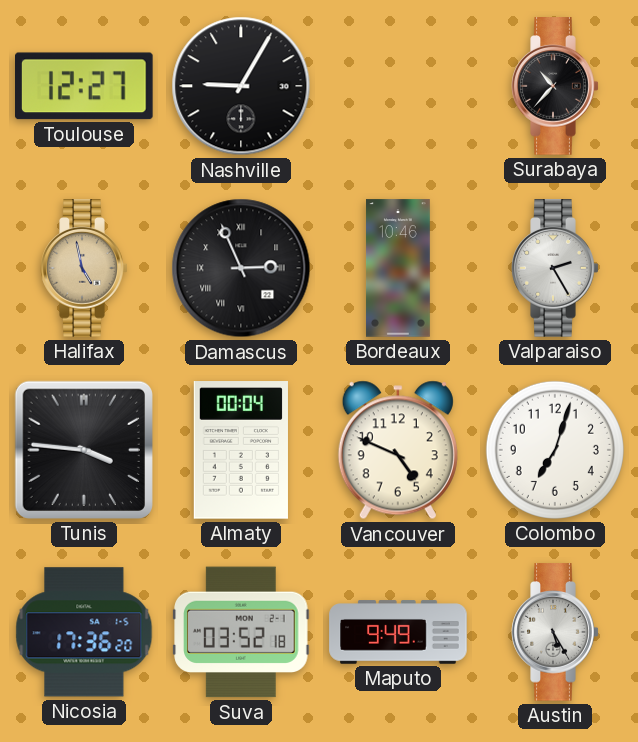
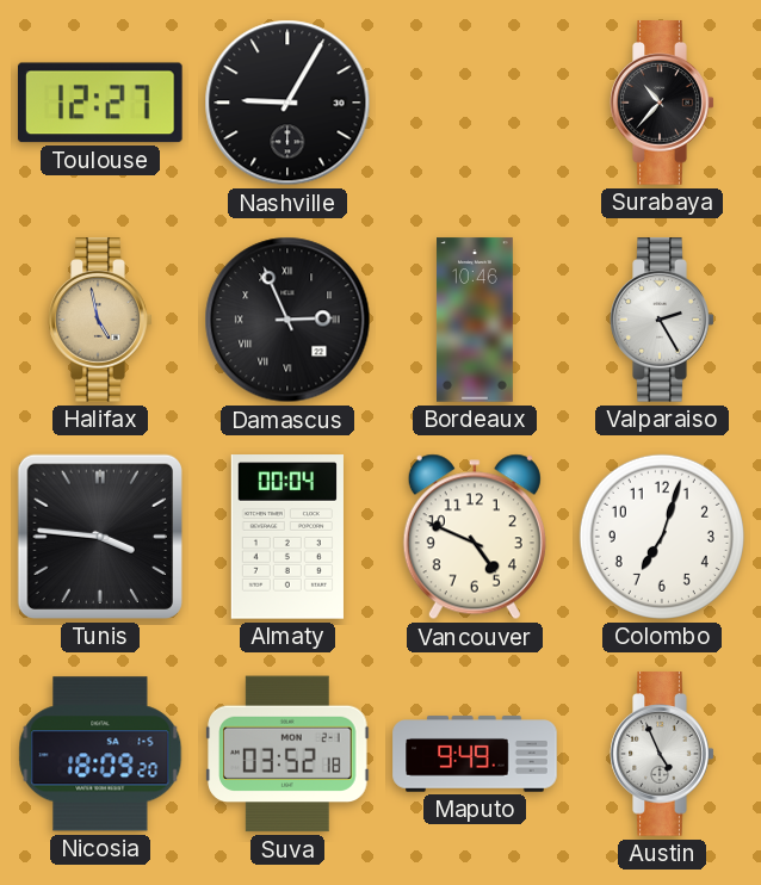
Nicosia: 17:36 -> 18:09 (100, 754)
Austin: 5:25 -> 4:56 (662, 754)
